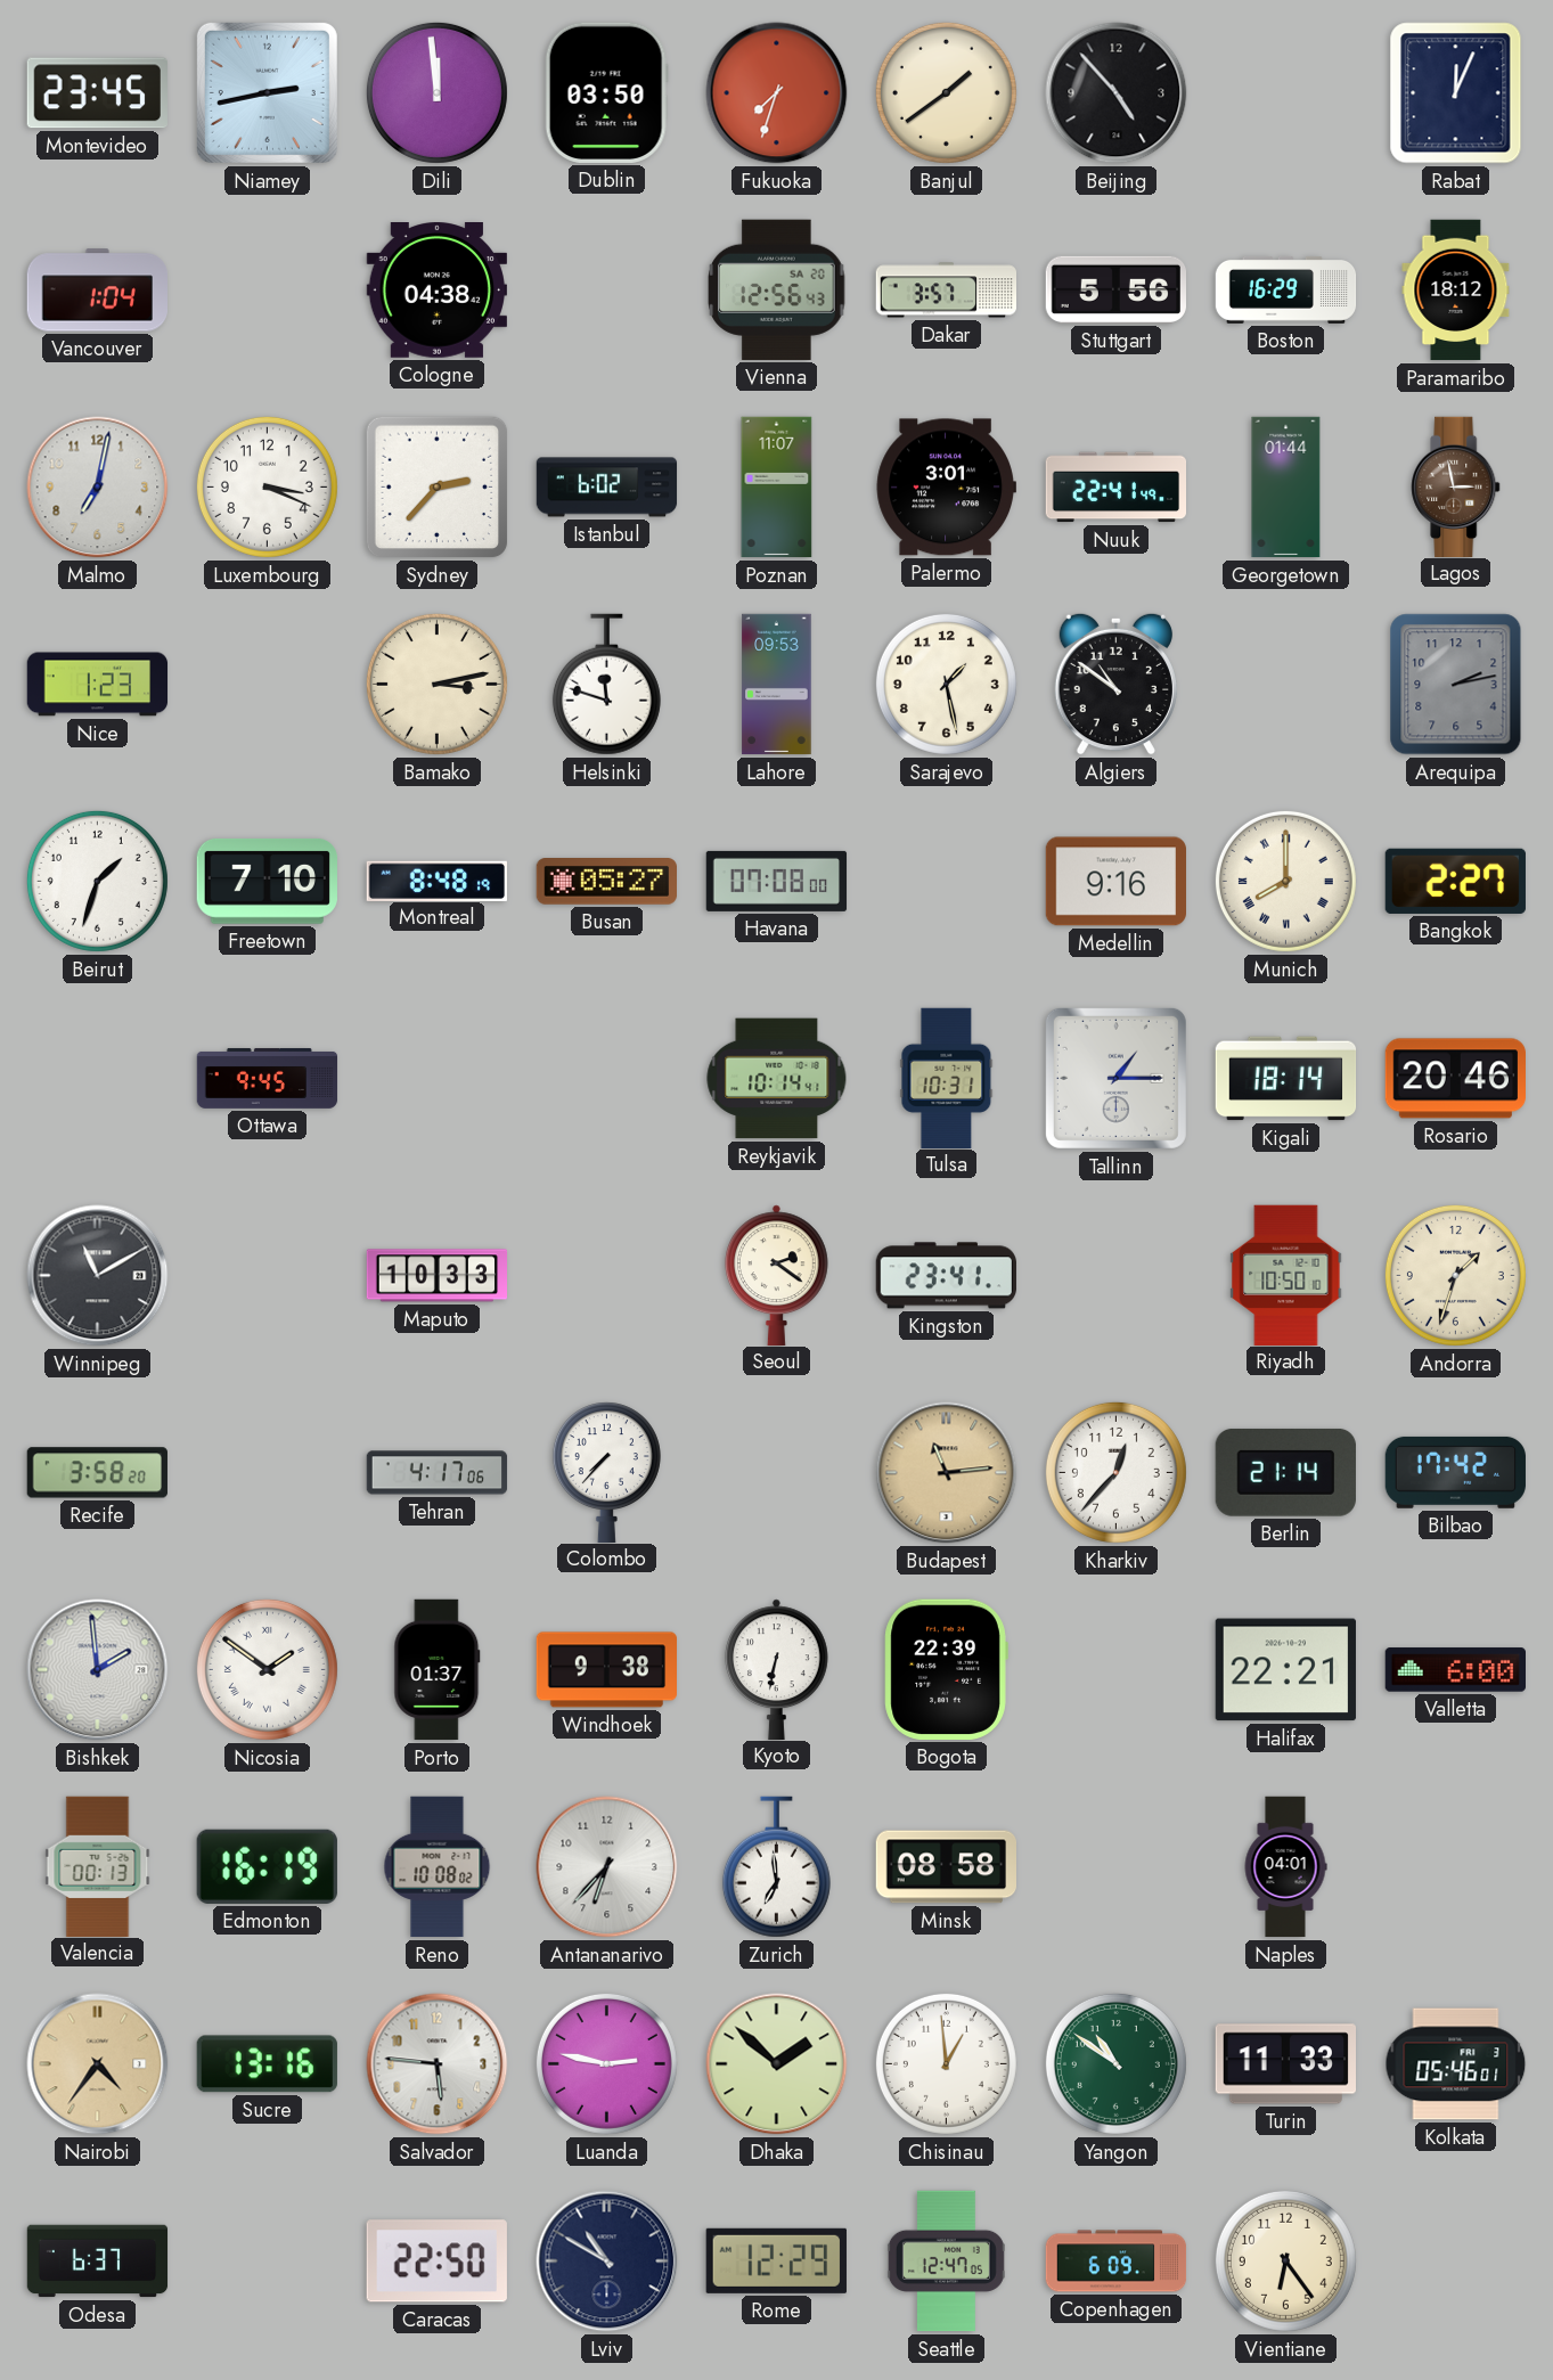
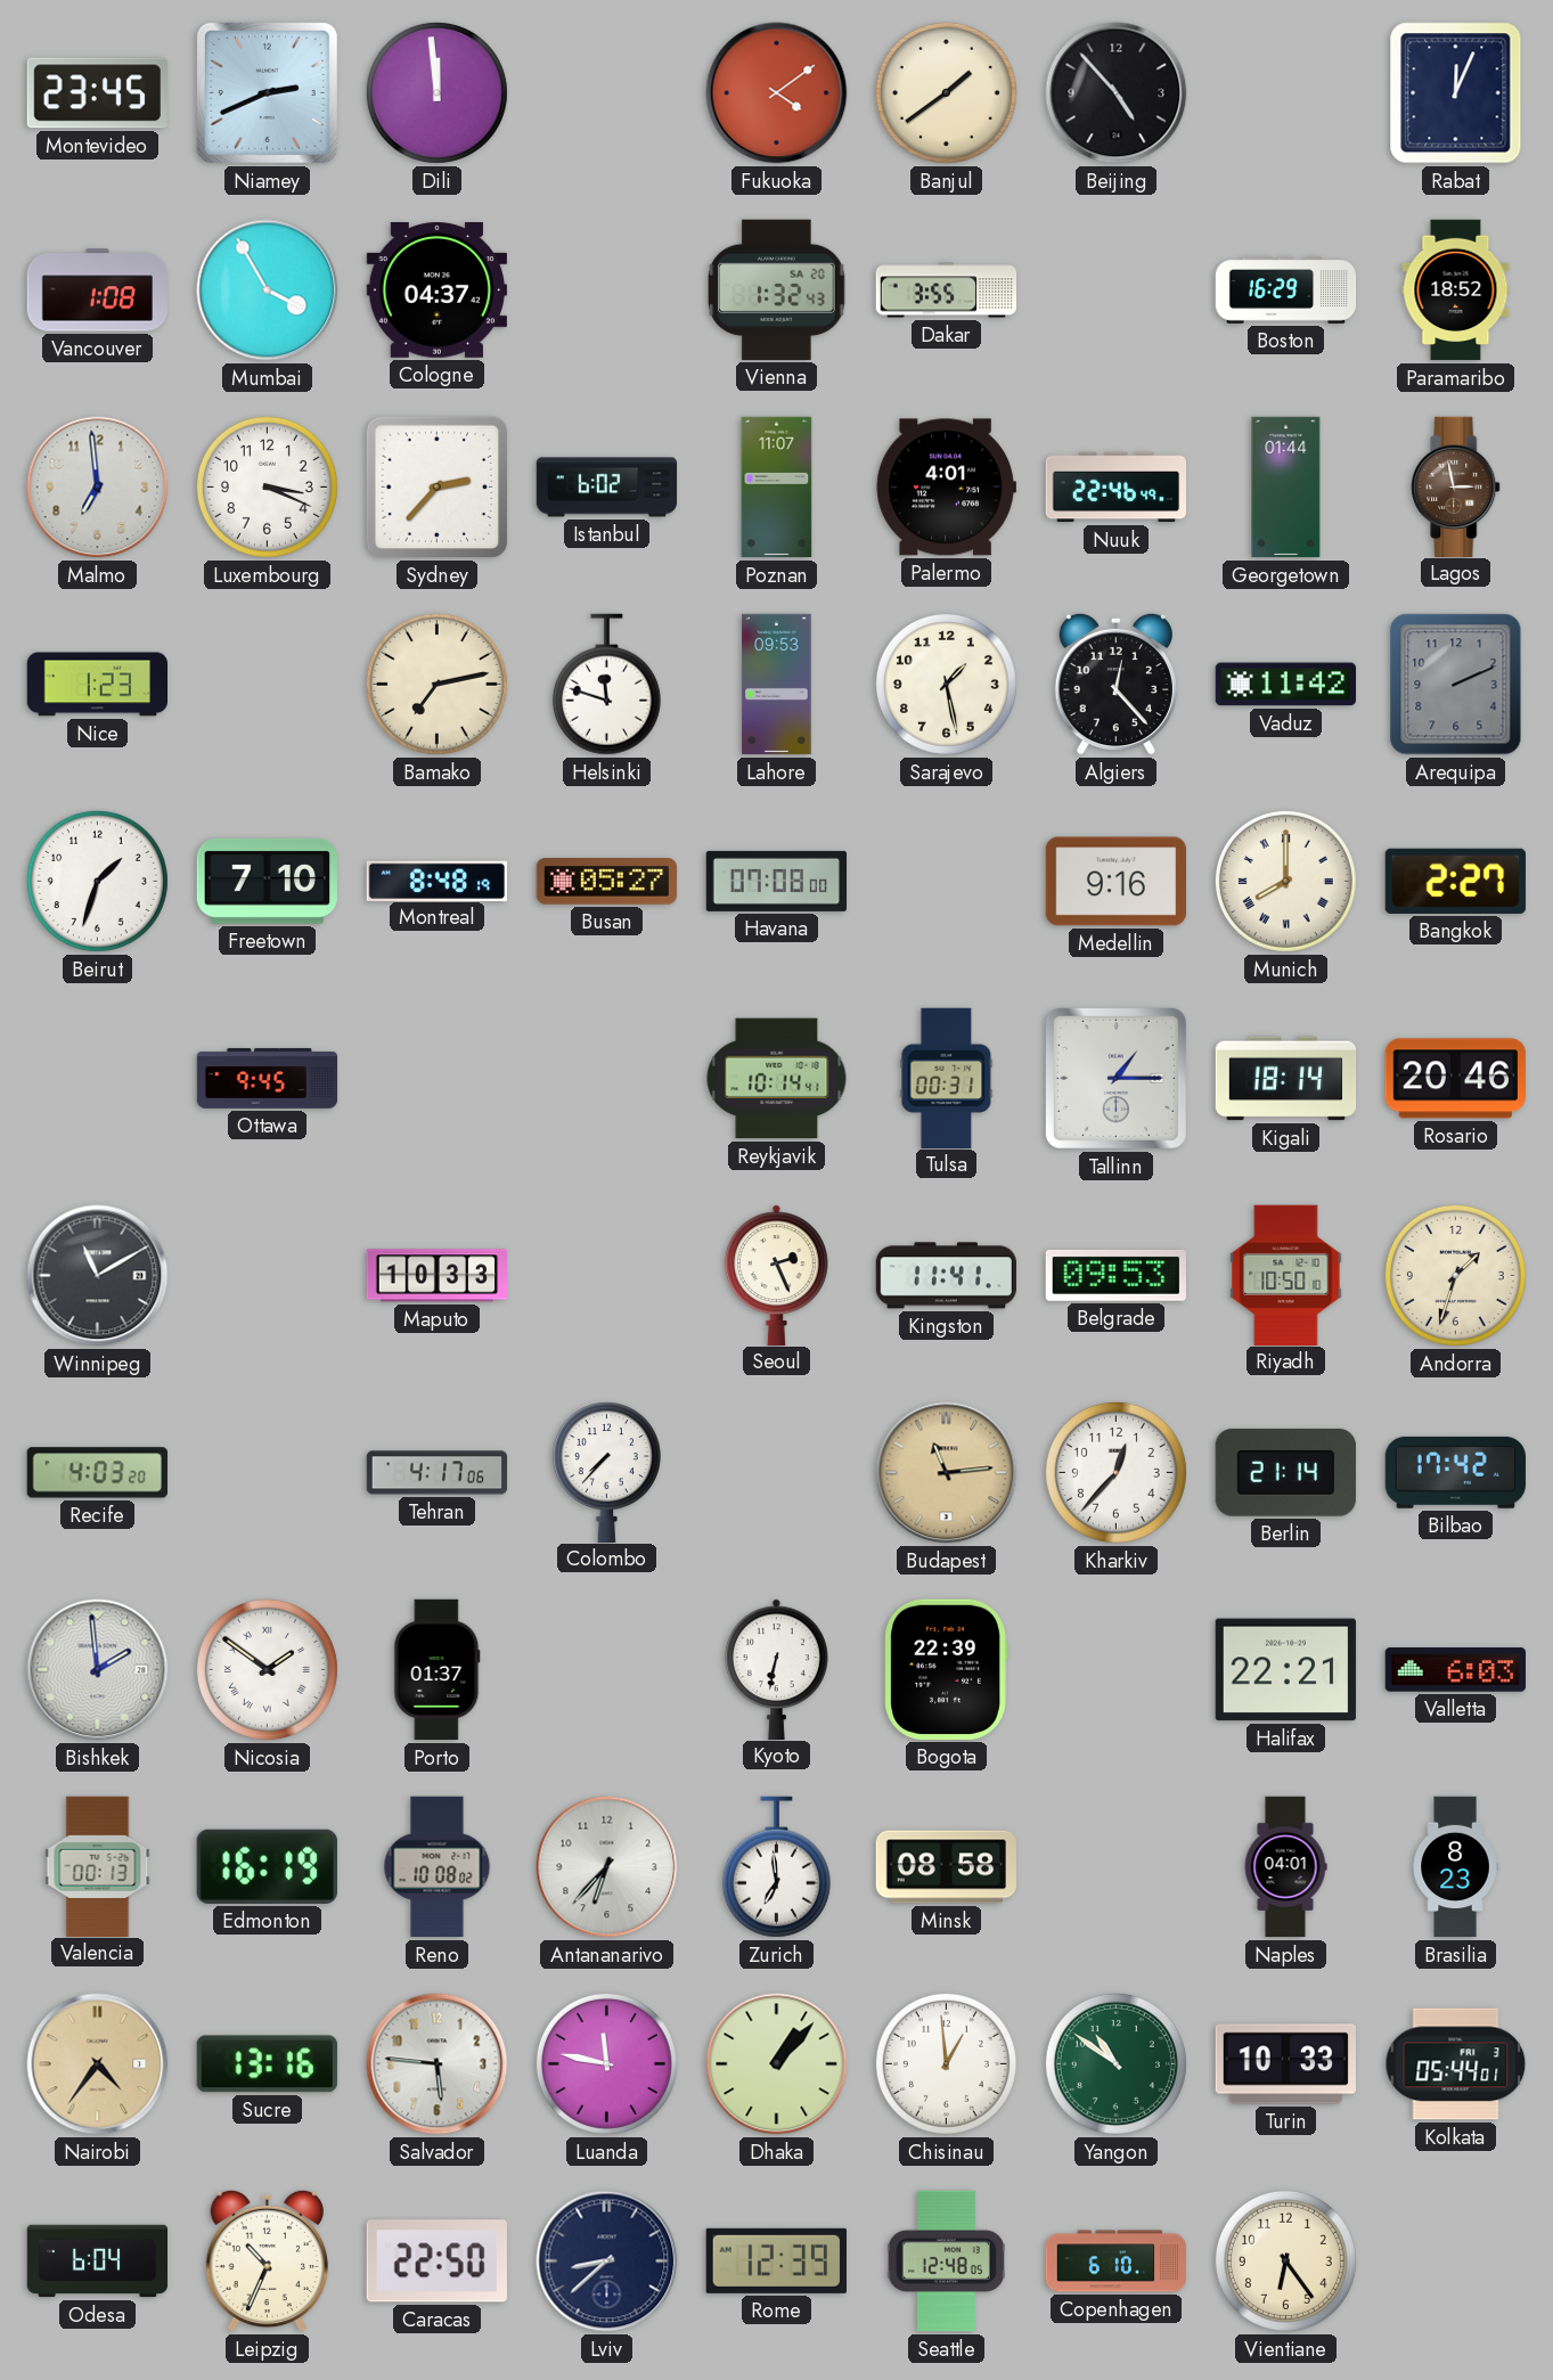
Niamey: 2:43 -> 2:41 (267, 92)
Dublin: 03:50 -> none (606, 92)
Fukuoka: 7:33 -> 4:09 (777, 93)
Vancouver: 1:04 -> 1:08 (97, 291)
Mumbai: none -> 3:55 (268, 291)
Cologne: 04:38 -> 04:37 (436, 291)
Vienna: 12:56 -> 1:32 (777, 289)
Dakar: 3:57 -> 3:55 (946, 291)
Stuttgart: 5:56 -> none (1115, 289)
Paramaribo: 18:12 -> 18:52 (1456, 291)
Malmo: 7:02 -> 6:59 (98, 488)
Palermo: 3:01 -> 4:01 (946, 488)
Nuuk: 22:41 -> 22:46 (1115, 488)
Bamako: 3:13 -> 7:13 (436, 684)
Algiers: 10:51 -> 12:23 (1115, 684)
Vaduz: none -> 11:42 (1285, 685)
Arequipa: 2:13 -> 2:11 (1456, 685)
Tulsa: 10:31 -> 00:31 (947, 1078)
Seoul: 2:21 -> 2:26 (776, 1275)
Kingston: 23:41 -> 11:41 (946, 1276)
Belgrade: none -> 09:53 (1115, 1276)
Recife: 3:58 -> 4:03 (97, 1473)
Windhoek: 9:38 -> none (606, 1670)
Valletta: 6:00 -> 6:03 (1455, 1670)
Brasilia: none -> 8:23 (1455, 1867)
Luanda: 2:47 -> 11:47 (606, 2063)
Dhaka: 1:52 -> 1:07 (777, 2064)
Turin: 11:33 -> 10:33 (1285, 2064)
Kolkata: 05:46 -> 05:44 (1456, 2064)
Odesa: 6:37 -> 6:04 (98, 2262)
Leipzig: none -> 10:34 (267, 2260)
Lviv: 10:50 -> 8:38 (607, 2262)
Rome: 12:29 -> 12:39 (776, 2260)
Seattle: 12:47 -> 12:48 (946, 2262)
Copenhagen: 6:09 -> 6:10 (1117, 2262)
